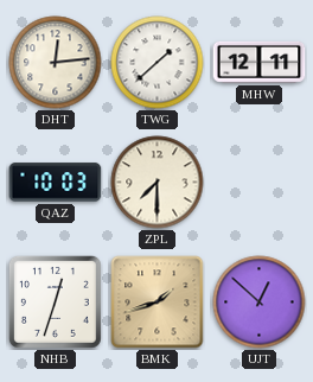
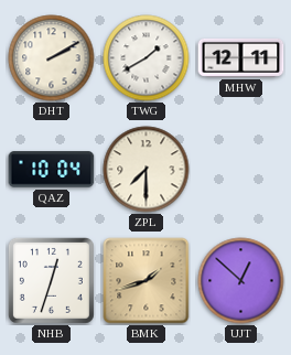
DHT: 12:14 -> 2:10 (52, 58)
TWG: 1:38 -> 1:40 (147, 58)
QAZ: 10:03 -> 10:04 (52, 170)
